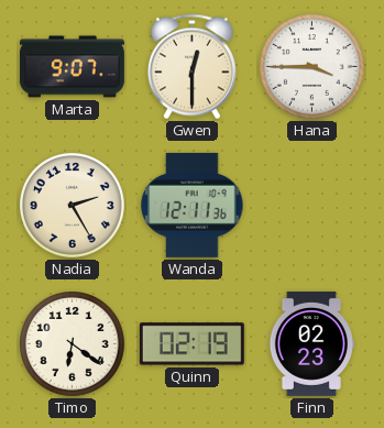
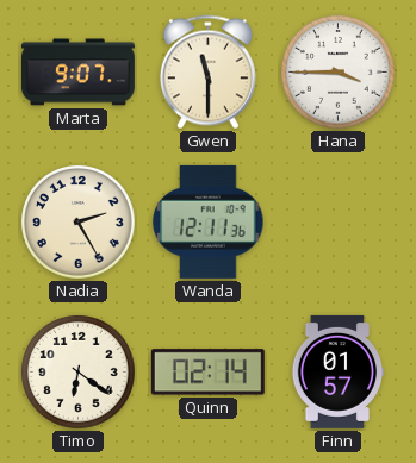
Gwen: 12:30 -> 11:30 (207, 73)
Quinn: 02:19 -> 02:14 (207, 373)
Finn: 02:23 -> 01:57 (336, 371)
